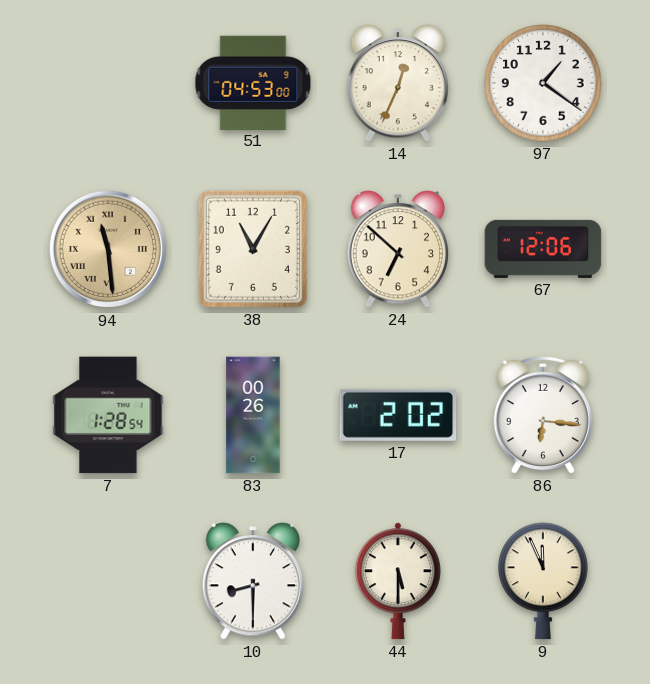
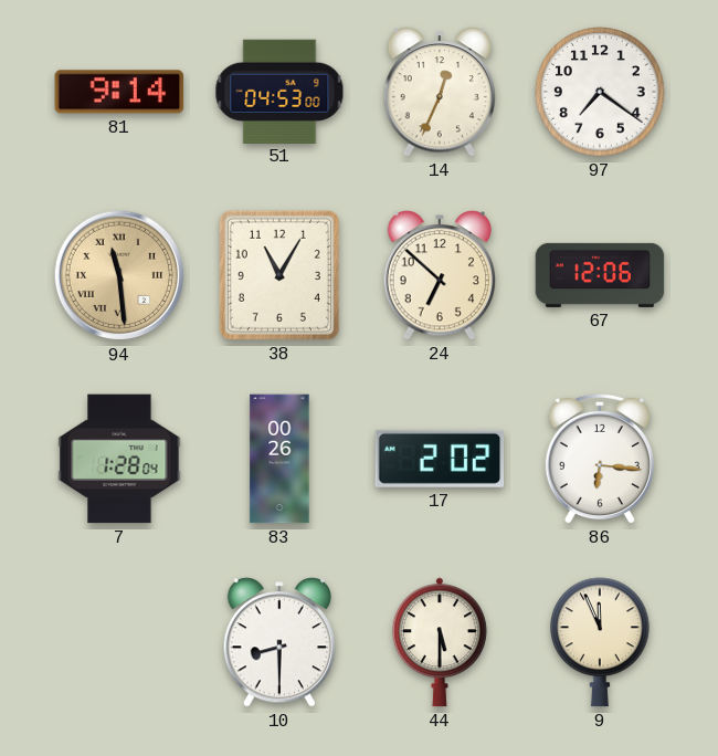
81: none -> 9:14 (119, 92)
97: 1:21 -> 7:21 (600, 92)
7: 1:28:54 -> 1:28:04 (119, 459)
